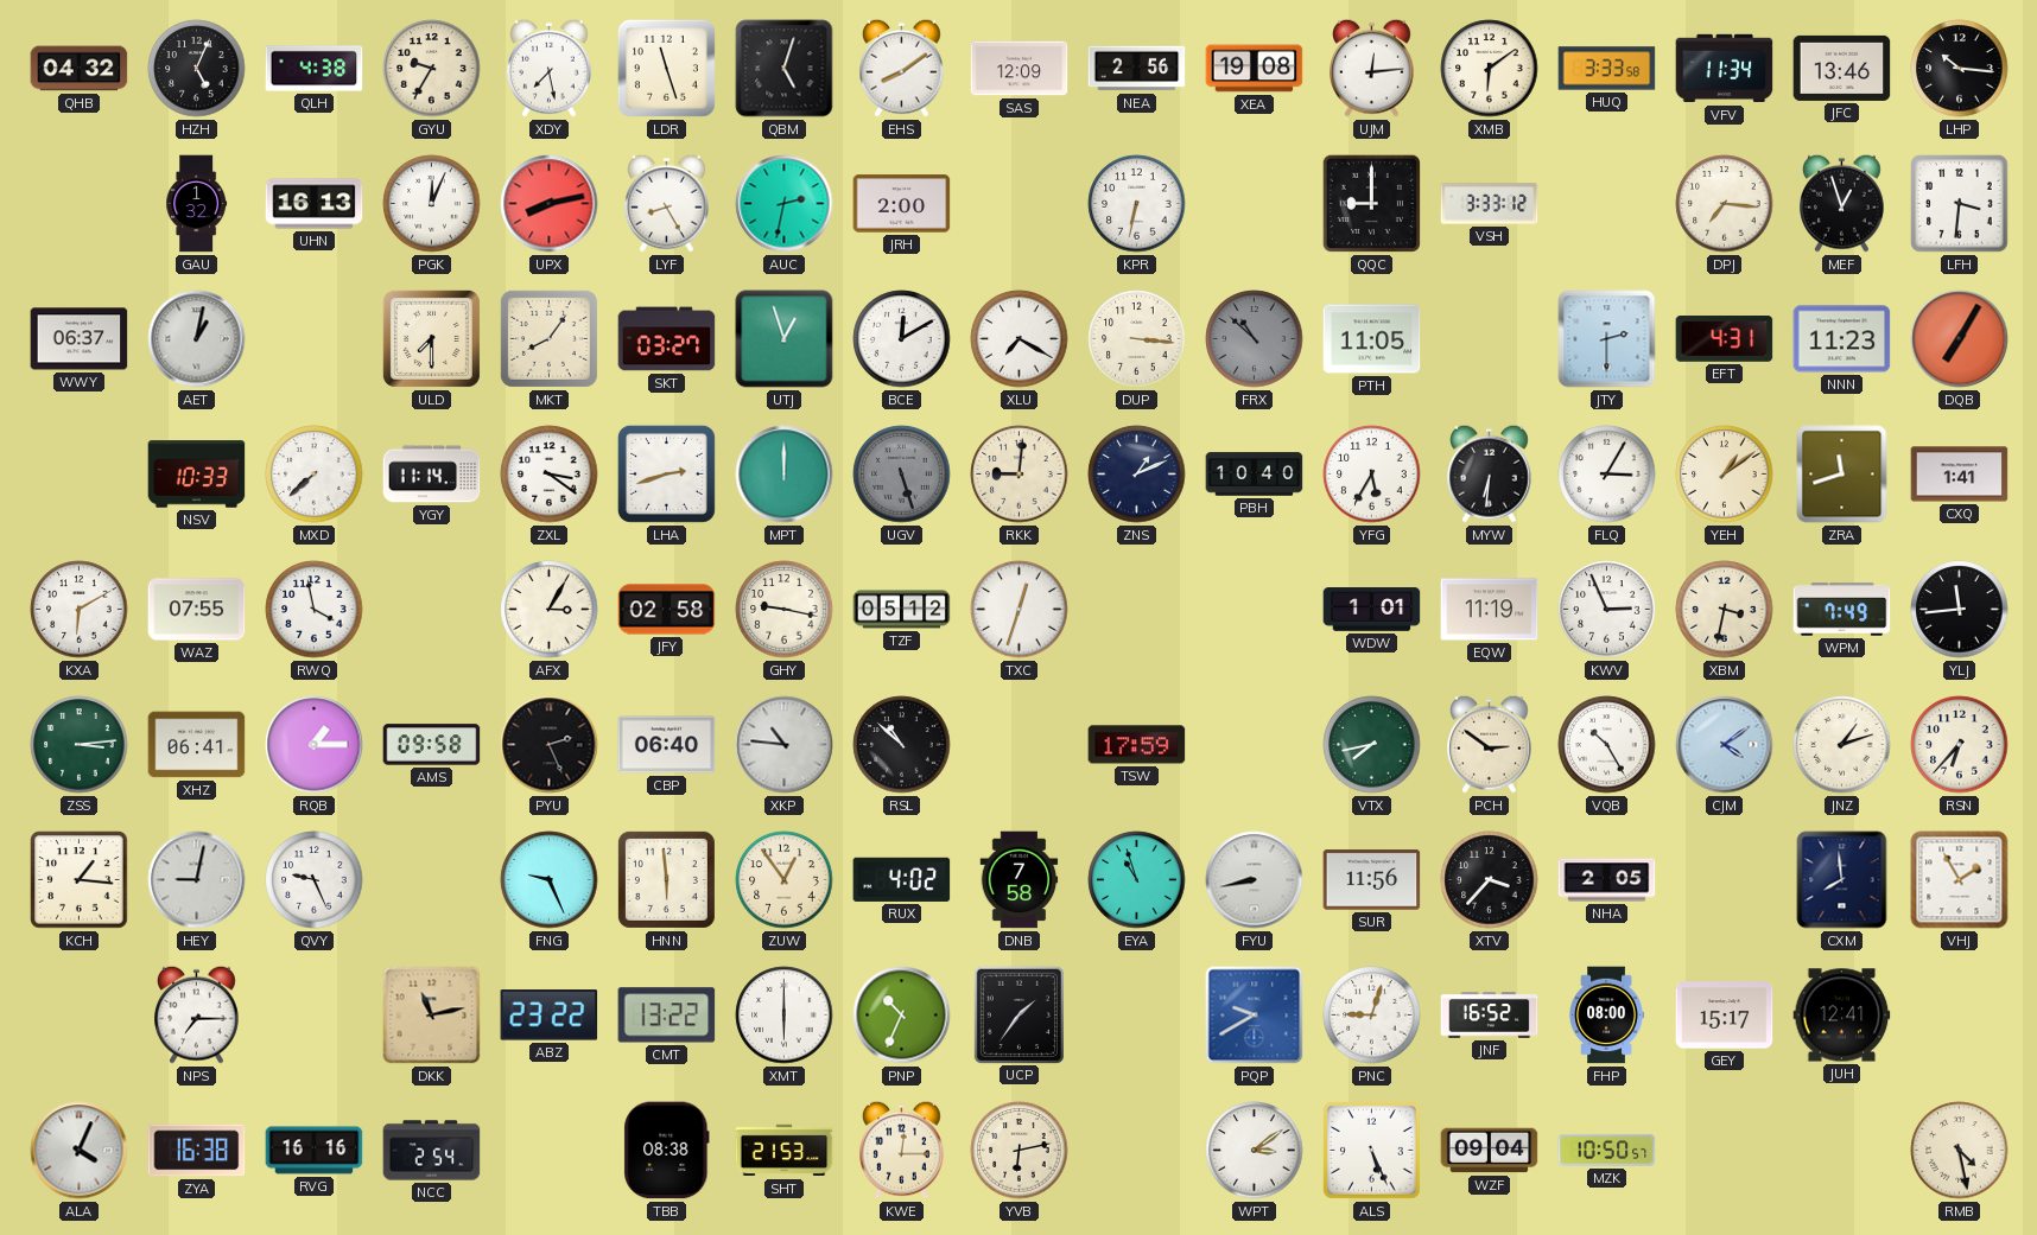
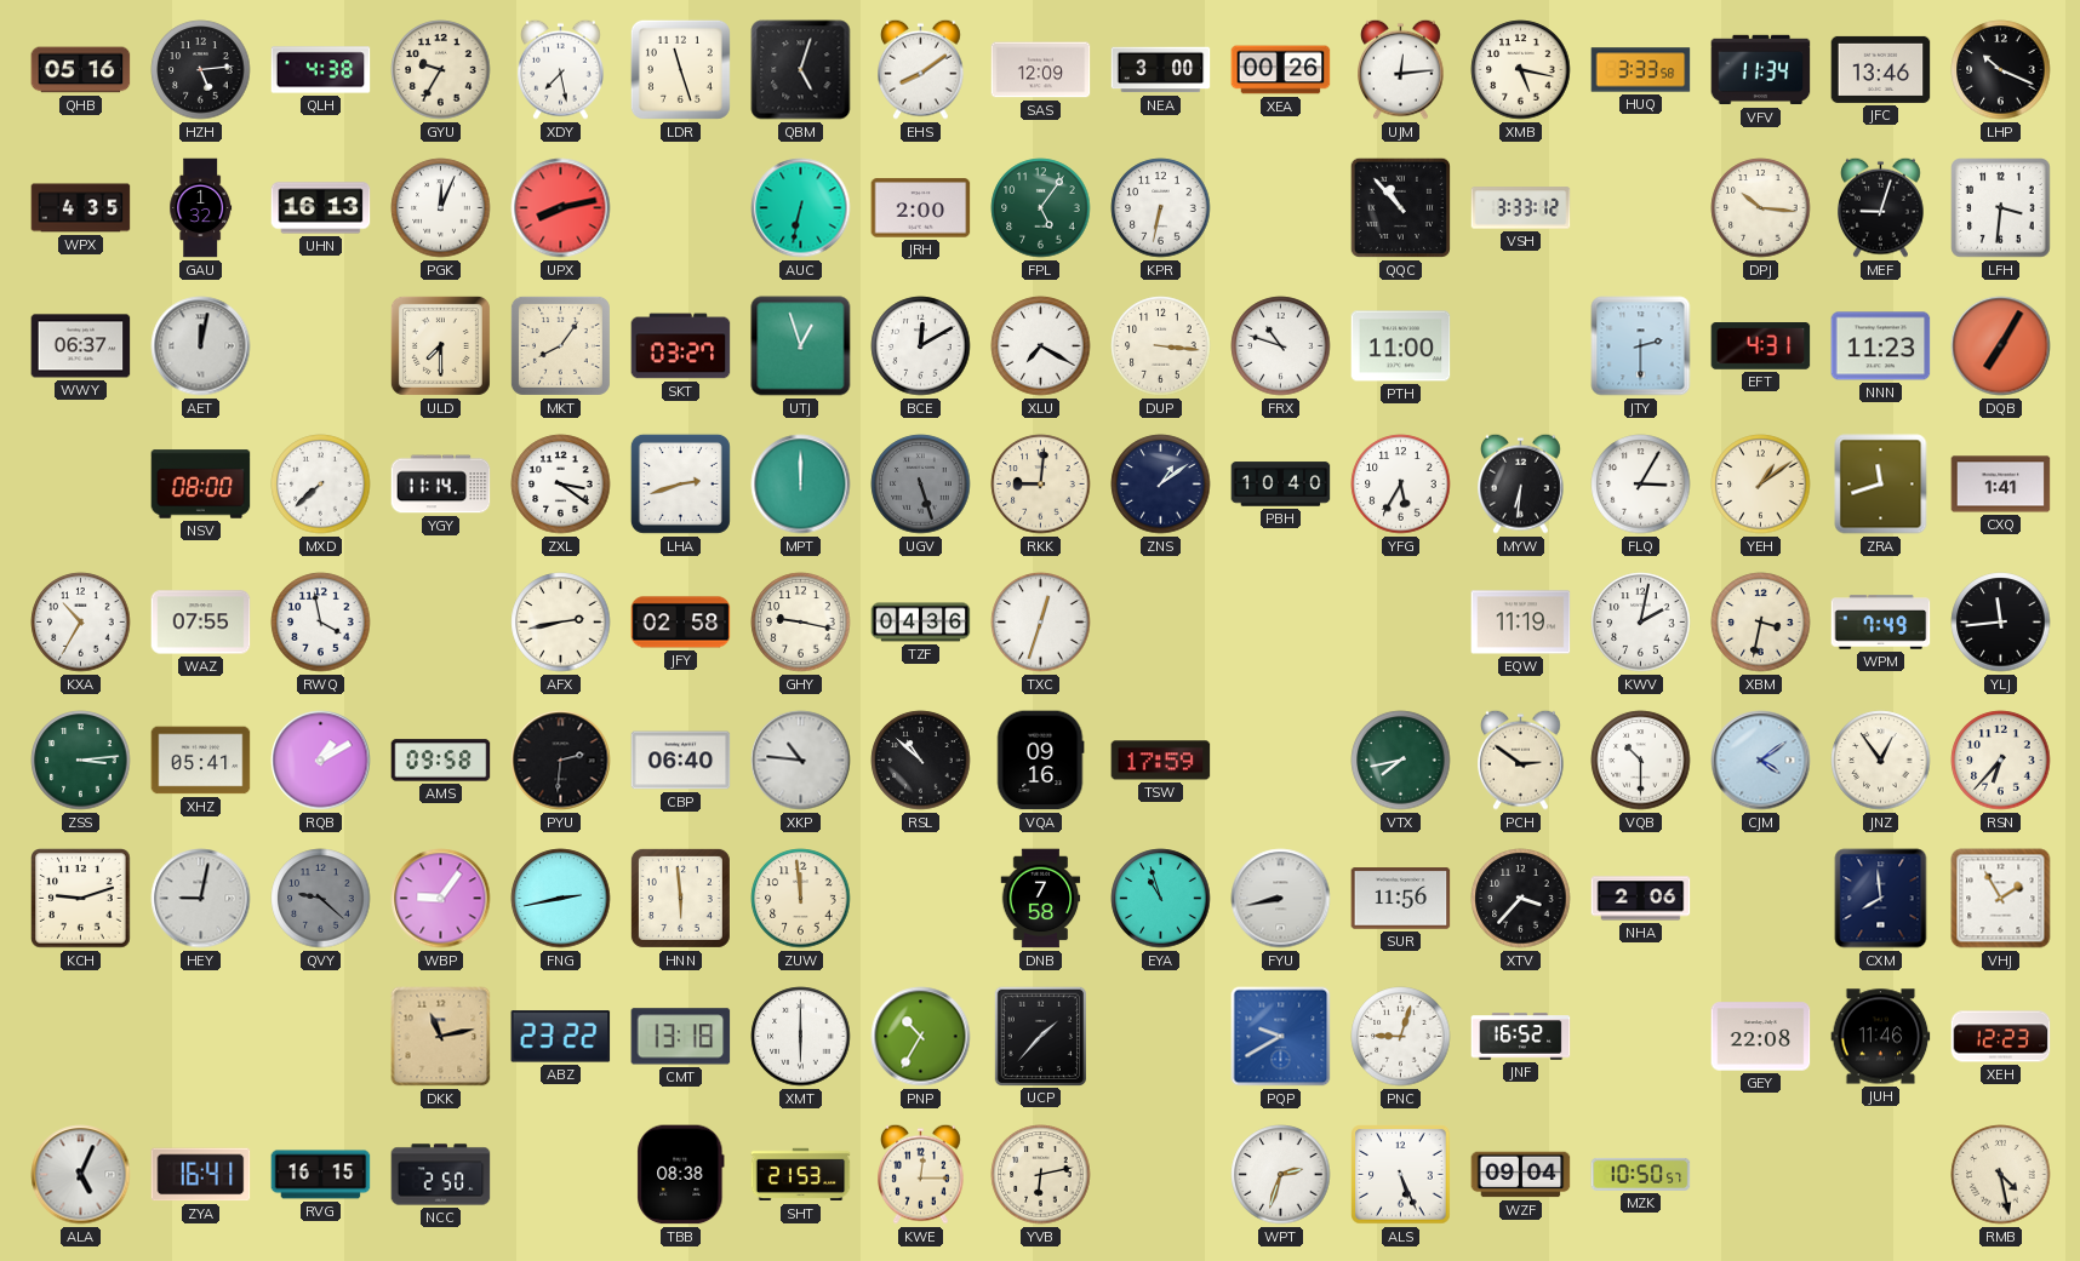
QHB: 04:32 -> 05:16 (81, 70)
HZH: 5:04 -> 5:14 (201, 70)
NEA: 2:56 -> 3:00 (1161, 70)
XEA: 19:08 -> 00:26 (1281, 70)
XMB: 6:09 -> 5:17 (1521, 70)
LHP: 10:16 -> 10:19 (2001, 70)
WPX: none -> 4:35 (81, 208)
LYF: 8:25 -> none (667, 203)
AUC: 2:32 -> 6:32 (801, 208)
FPL: none -> 5:06 (1041, 208)
QQC: 9:00 -> 10:53 (1400, 207)
DPJ: 7:16 -> 10:16 (1761, 208)
MEF: 12:57 -> 9:03 (1881, 207)
AET: 1:02 -> 12:02 (201, 346)
FRX: 10:52 -> 10:48 (1281, 346)
FRX dial: grey -> white (1281, 346)
PTH: 11:05 -> 11:00 (1401, 346)
NSV: 10:33 -> 08:00 (201, 485)
ZNS: 1:11 -> 1:09 (1161, 485)
KXA: 6:10 -> 10:35 (81, 623)
AFX: 3:05 -> 2:43 (561, 623)
TZF: 05:12 -> 04:36 (921, 623)
WDW: 1:01 -> none (1372, 610)
KWV: 2:56 -> 2:02 (1641, 623)
XHZ: 06:41 -> 05:41 (201, 761)
RQB: 1:15 -> 1:10 (321, 761)
PYU: 2:26 -> 2:31 (561, 761)
VQA: none -> 09:16 (1040, 761)
VQB: 10:25 -> 10:30 (1641, 761)
JNZ: 1:12 -> 12:54 (1881, 761)
KCH: 1:16 -> 9:12 (81, 899)
QVY: 9:26 -> 9:22 (321, 899)
QVY dial: white -> grey (321, 899)
WBP: none -> 9:06 (441, 899)
FNG: 9:26 -> 2:43 (561, 899)
ZUW: 12:54 -> 11:59 (801, 899)
RUX: 4:02 -> none (902, 879)
NHA: 2:05 -> 2:06 (1641, 899)
NPS: 7:15 -> none (197, 1014)
CMT: 13:22 -> 13:18 (681, 1037)
PNP: 10:34 -> 10:35 (921, 1037)
UCP: 1:36 -> 1:37 (1040, 1036)
FHP: 08:00 -> none (1606, 1016)
GEY: 15:17 -> 22:08 (1761, 1037)
JUH: 12:41 -> 11:46 (1881, 1037)
XEH: none -> 12:23 (2001, 1037)
ALA: 4:04 -> 5:04 (81, 1175)
ZYA: 16:38 -> 16:41 (201, 1175)
RVG: 16:16 -> 16:15 (321, 1175)
NCC: 2:54 -> 2:50 (441, 1175)
WPT: 3:09 -> 2:33 (1281, 1175)
